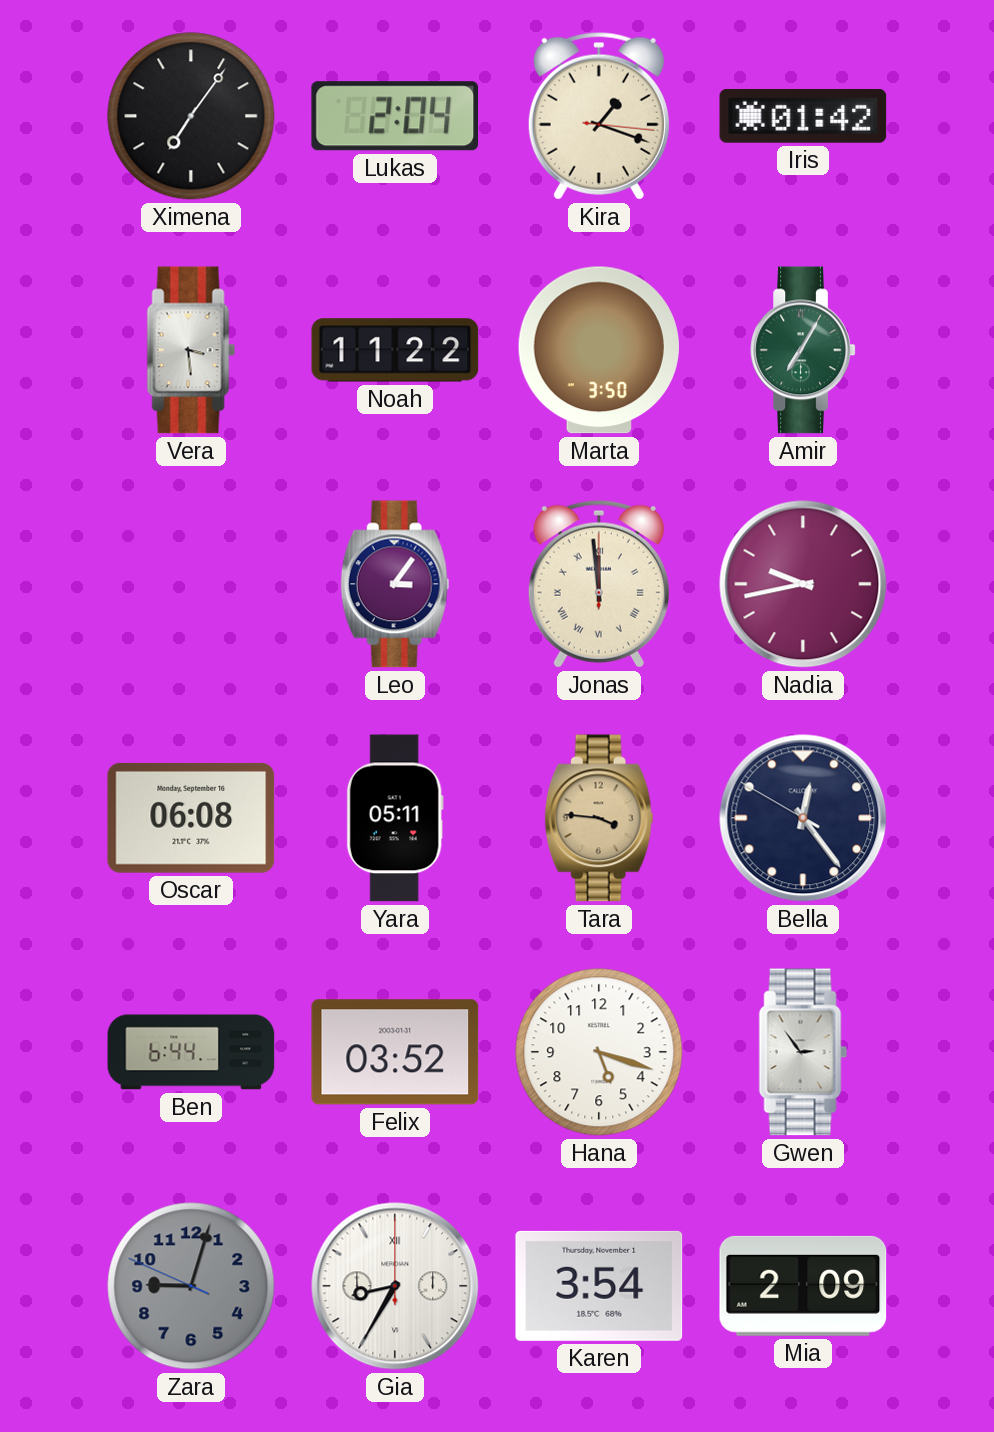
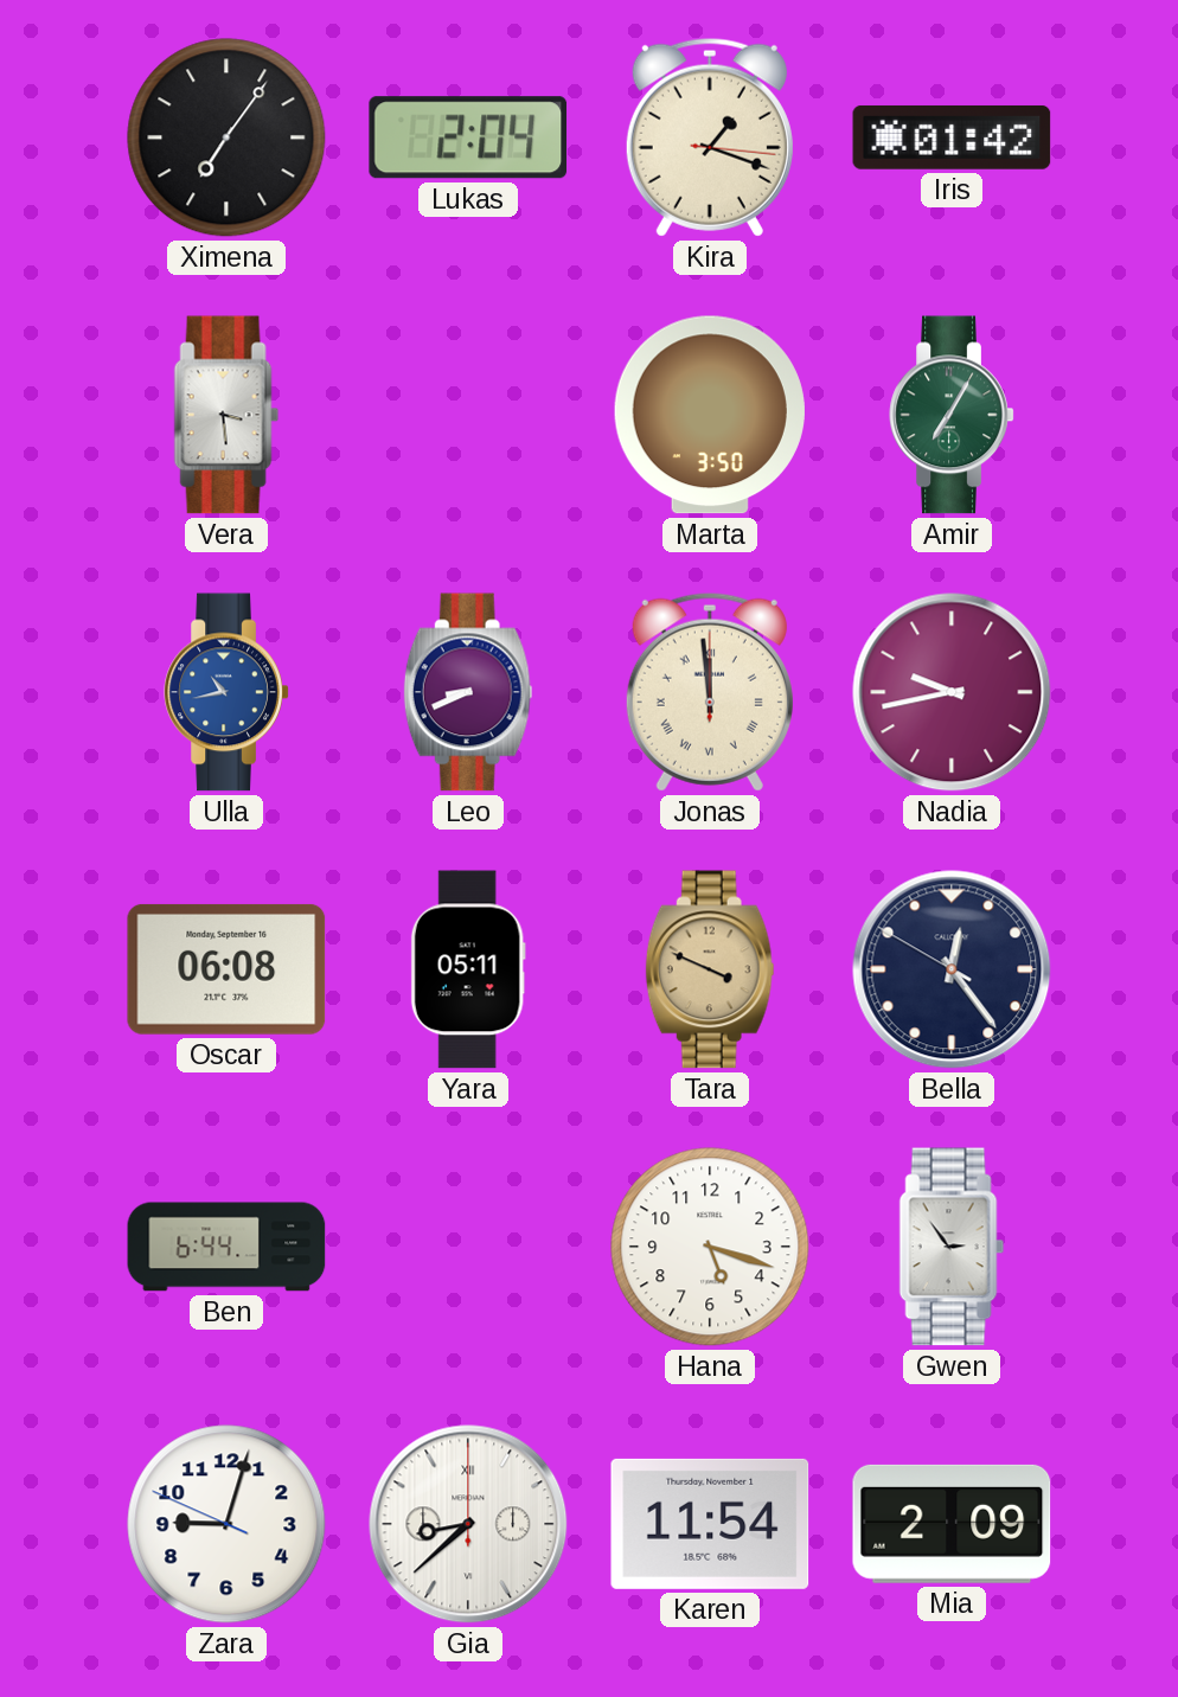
Noah: 11:22 -> none (395, 350)
Ulla: none -> 10:43 (226, 692)
Leo: 3:06 -> 8:41 (468, 692)
Tara: 3:46 -> 3:49 (710, 969)
Felix: 03:52 -> none (395, 1052)
Zara dial: grey -> white (226, 1524)
Gia: 8:35 -> 8:38 (468, 1524)
Karen: 3:54 -> 11:54 (710, 1524)
